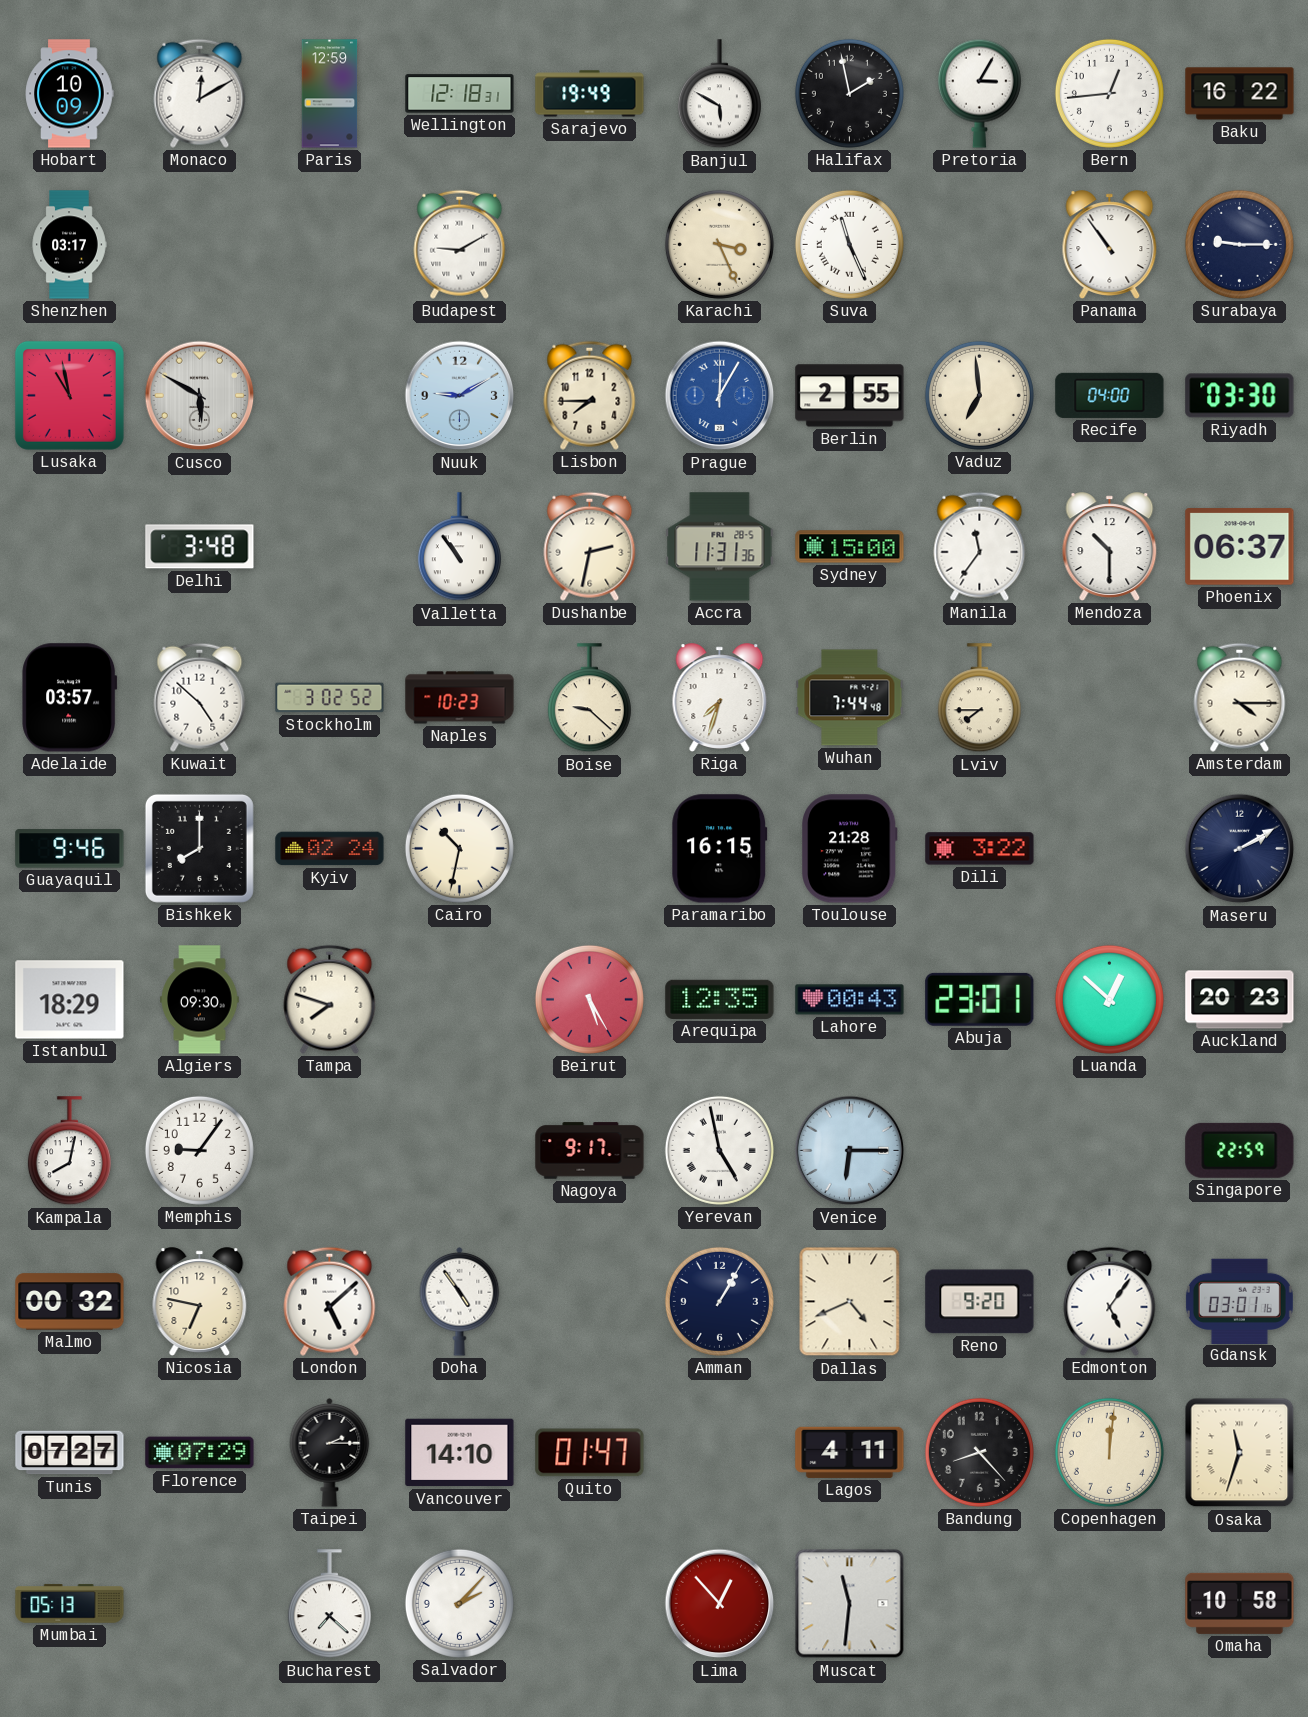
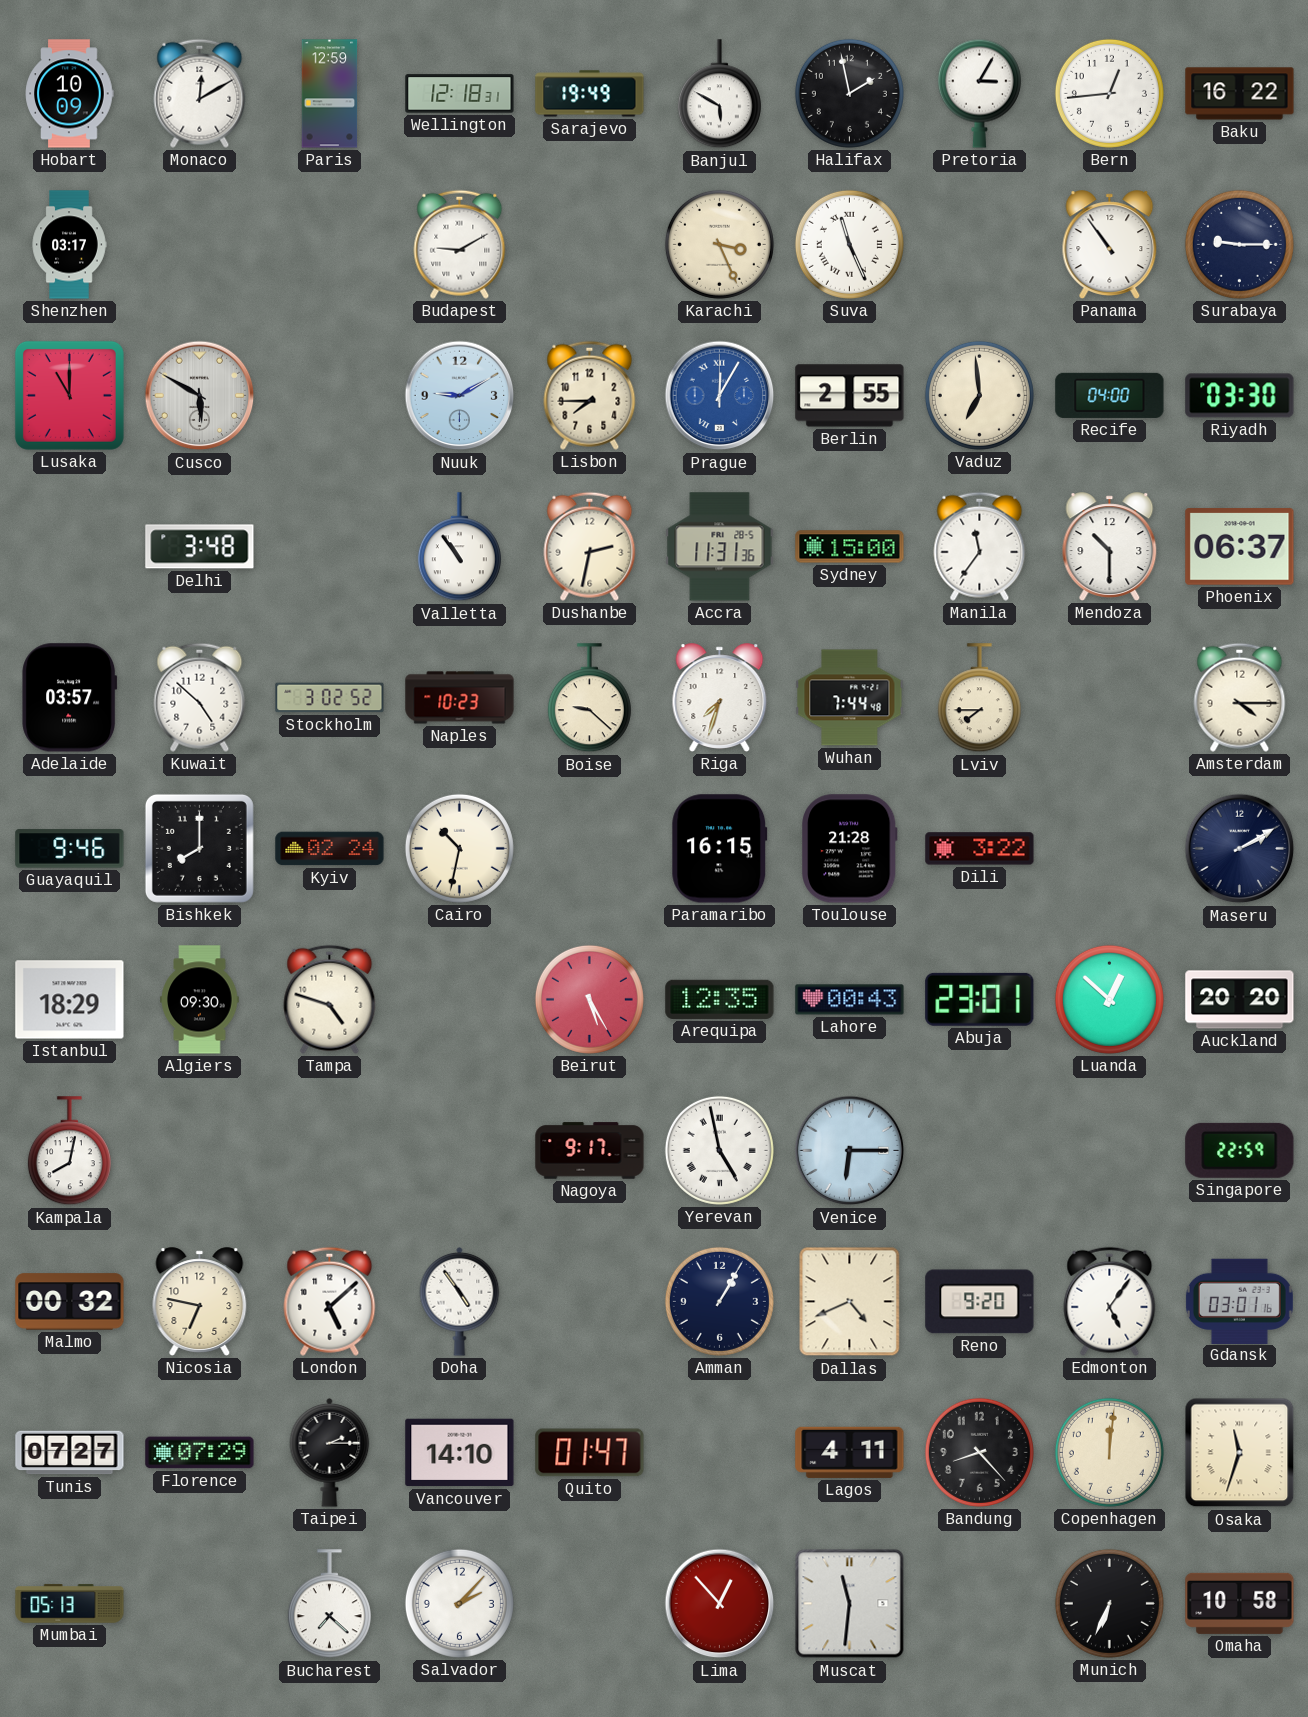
Lusaka: 10:58 -> 11:00 (69, 395)
Tampa: 7:48 -> 4:48 (330, 999)
Auckland: 20:23 -> 20:20 (1240, 1000)
Memphis: 9:06 -> none (199, 1150)
Munich: none -> 6:34 (1109, 1603)
